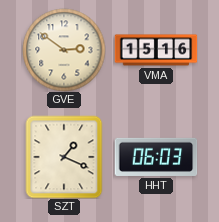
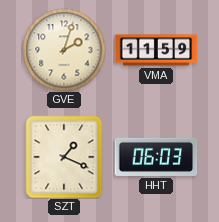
GVE: 2:51 -> 2:03 (64, 50)
VMA: 15:16 -> 11:59 (156, 50)
